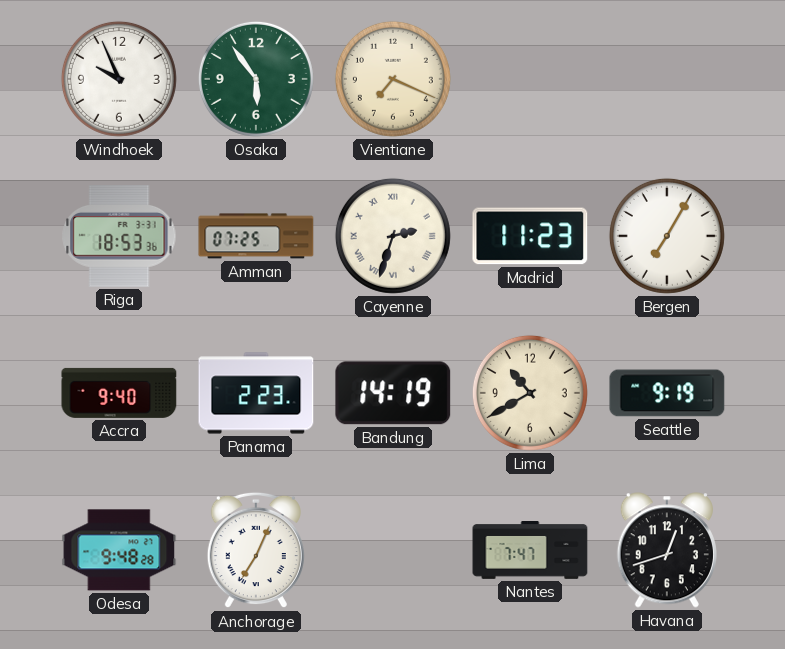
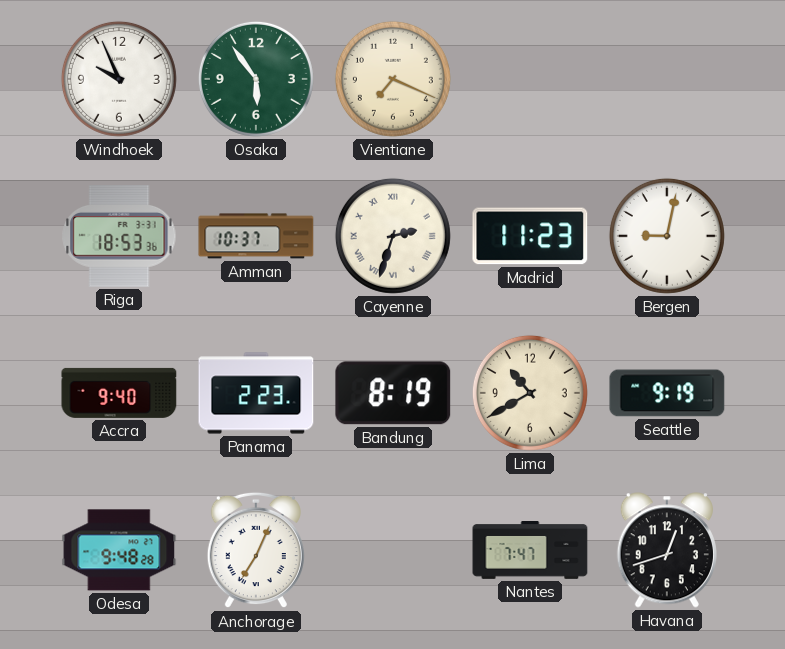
Amman: 07:25 -> 10:37 (256, 236)
Bergen: 7:05 -> 9:02 (667, 236)
Bandung: 14:19 -> 8:19 (393, 393)
